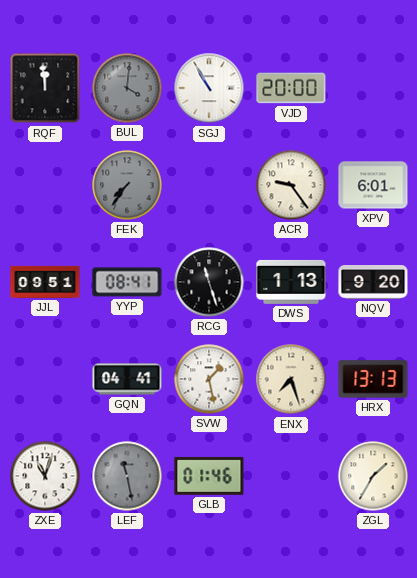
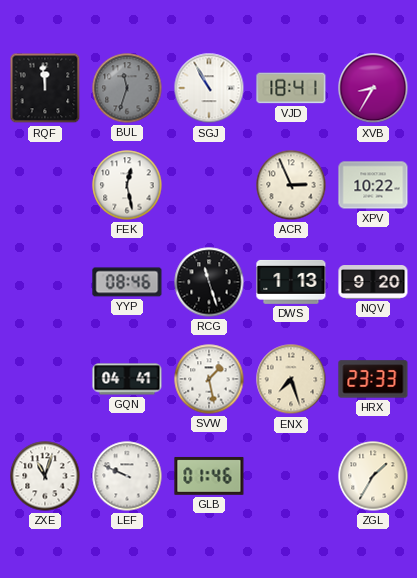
BUL: 4:01 -> 11:33 (127, 88)
VJD: 20:00 -> 18:41 (291, 88)
XVB: none -> 8:35 (373, 88)
FEK: 7:36 -> 12:28 (127, 185)
FEK dial: grey -> white (127, 185)
ACR: 9:24 -> 2:56 (291, 185)
XPV: 6:01 -> 10:22 (373, 185)
JJL: 09:51 -> none (45, 282)
YYP: 08:41 -> 08:46 (127, 282)
HRX: 13:13 -> 23:33 (373, 379)
LEF: 11:28 -> 9:49 (127, 476)
LEF dial: grey -> white (127, 476)
